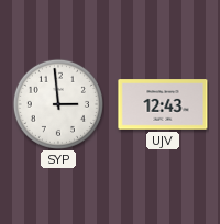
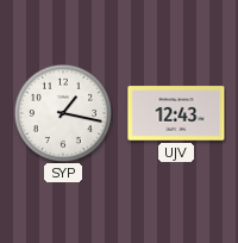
SYP: 2:59 -> 1:17 (63, 113)
